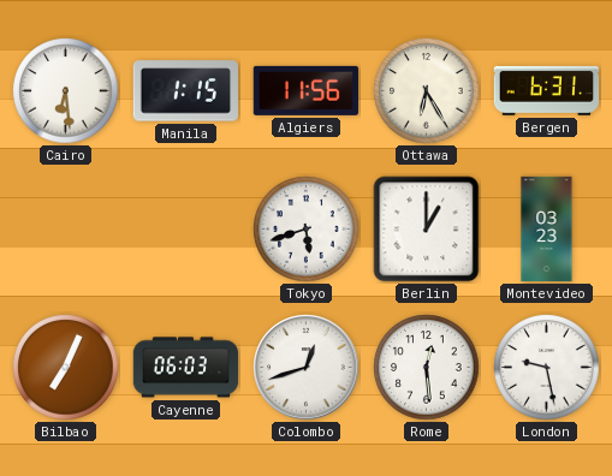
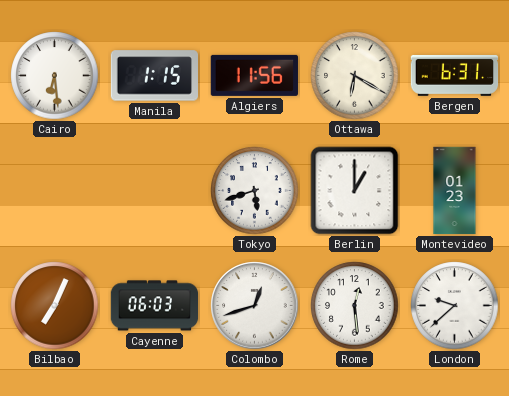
Ottawa: 6:25 -> 6:20 (355, 76)
Montevideo: 03:23 -> 01:23 (455, 191)
London: 9:28 -> 9:38 (455, 306)
